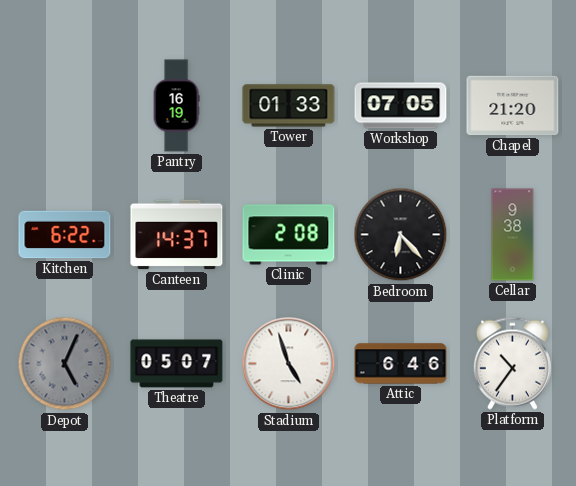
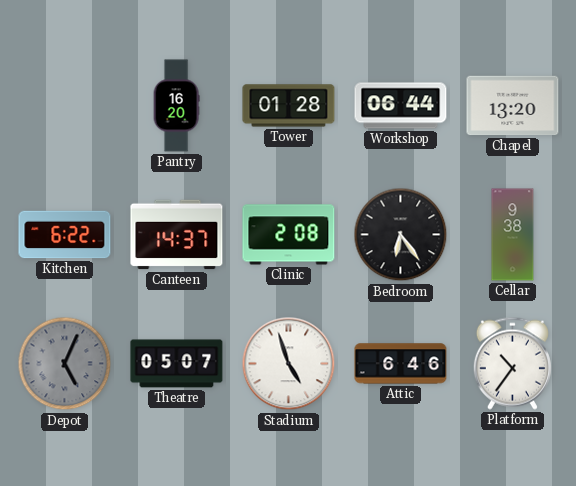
Pantry: 16:19 -> 16:20 (176, 106)
Tower: 01:33 -> 01:28 (289, 106)
Workshop: 07:05 -> 06:44 (401, 106)
Chapel: 21:20 -> 13:20 (513, 106)
Bedroom: 6:23 -> 6:24 (401, 235)
